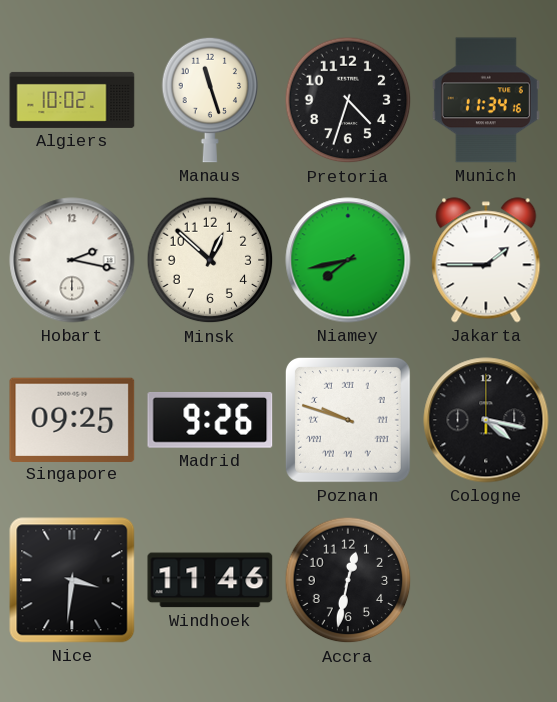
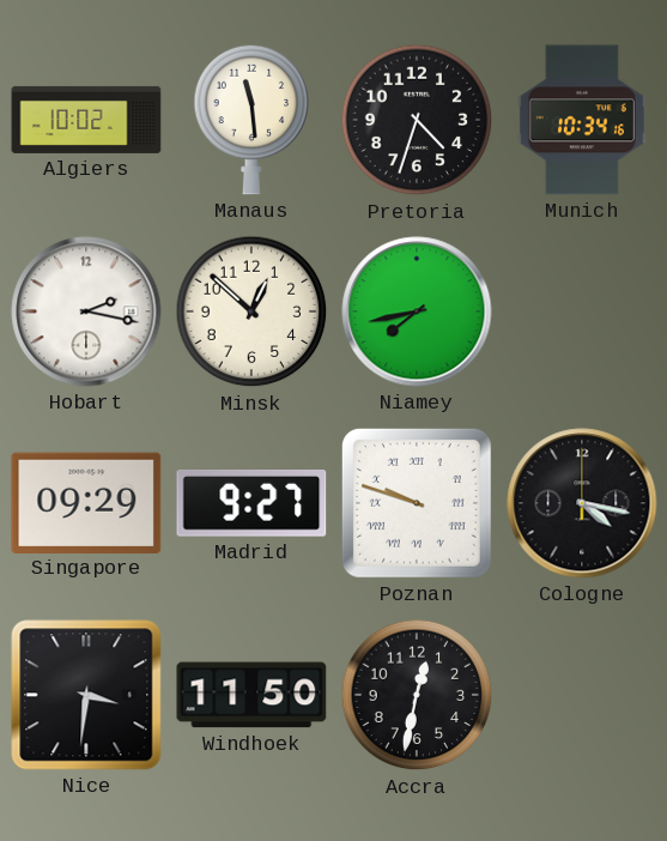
Manaus: 11:27 -> 11:29 (251, 120)
Munich: 11:34 -> 10:34 (582, 120)
Jakarta: 1:45 -> none (486, 260)
Singapore: 09:25 -> 09:29 (86, 502)
Madrid: 9:26 -> 9:27 (251, 504)
Windhoek: 11:46 -> 11:50 (251, 695)
